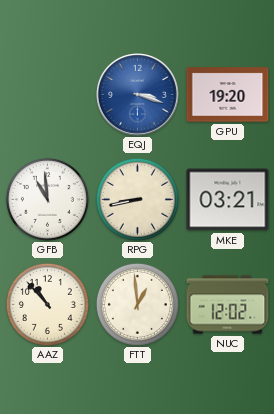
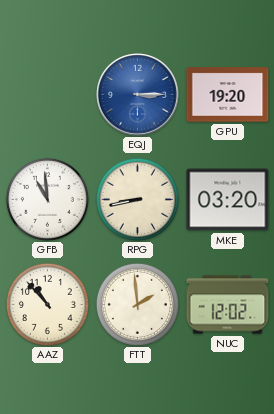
EQJ: 3:18 -> 3:15 (138, 95)
MKE: 03:21 -> 03:20 (228, 200)
FTT: 12:59 -> 1:59 (137, 304)
